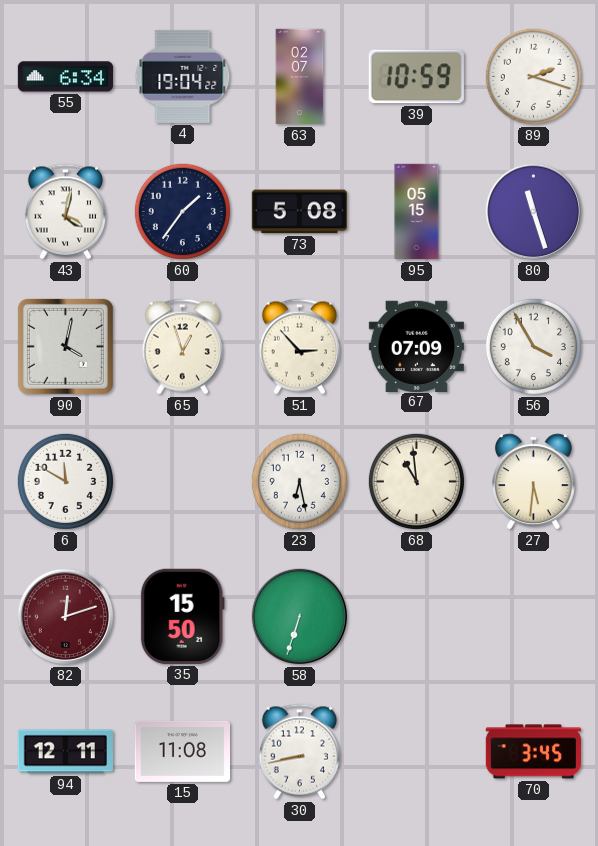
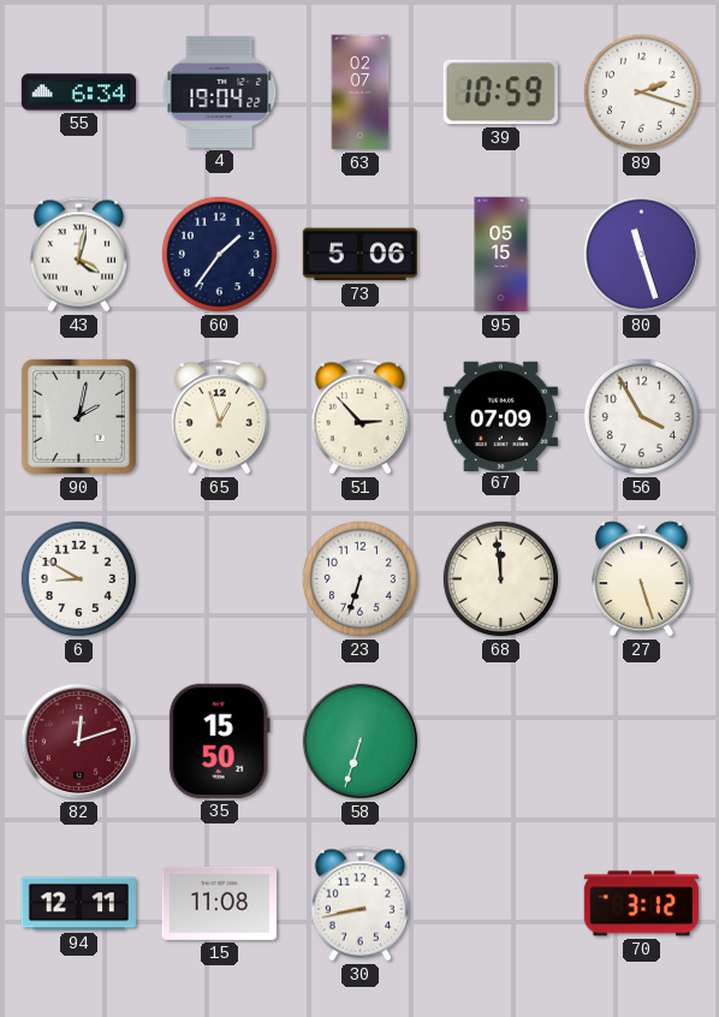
73: 5:08 -> 5:06 (359, 255)
90: 4:02 -> 2:02 (78, 416)
6: 11:50 -> 8:50 (78, 578)
23: 6:28 -> 6:33 (359, 578)
68: 10:59 -> 11:59 (500, 578)
27: 5:31 -> 5:27 (642, 579)
70: 3:45 -> 3:12 (641, 904)
